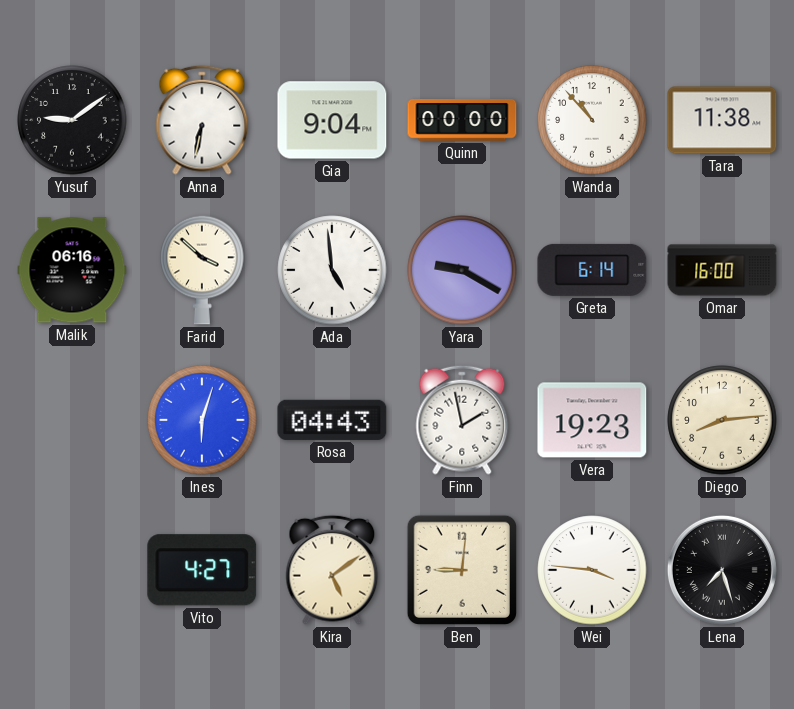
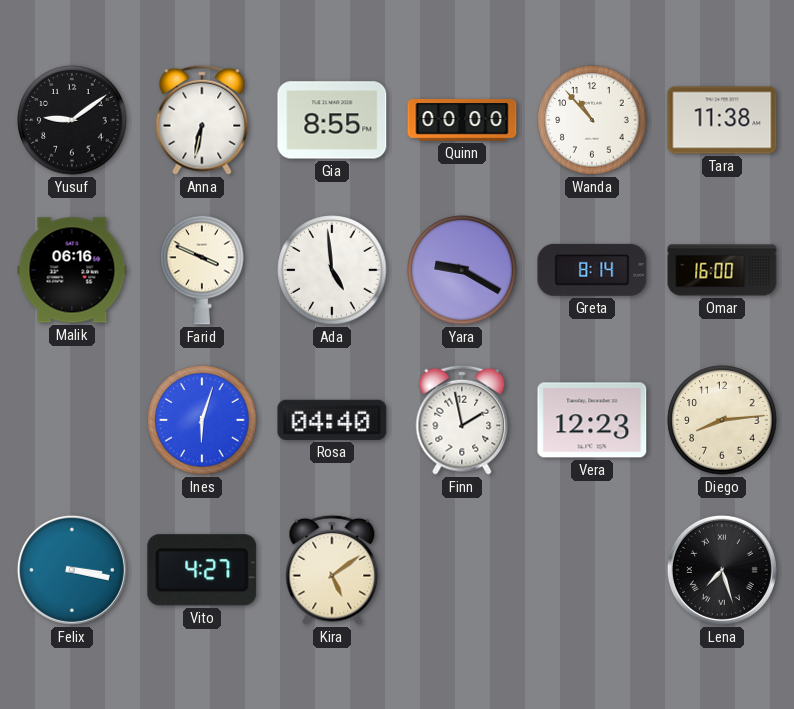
Gia: 9:04 -> 8:55 (332, 120)
Farid: 3:52 -> 3:49 (202, 270)
Greta: 6:14 -> 8:14 (592, 270)
Rosa: 04:43 -> 04:40 (332, 420)
Vera: 19:23 -> 12:23 (592, 420)
Felix: none -> 3:17 (72, 570)
Ben: 9:01 -> none (462, 570)
Wei: 3:46 -> none (592, 570)
